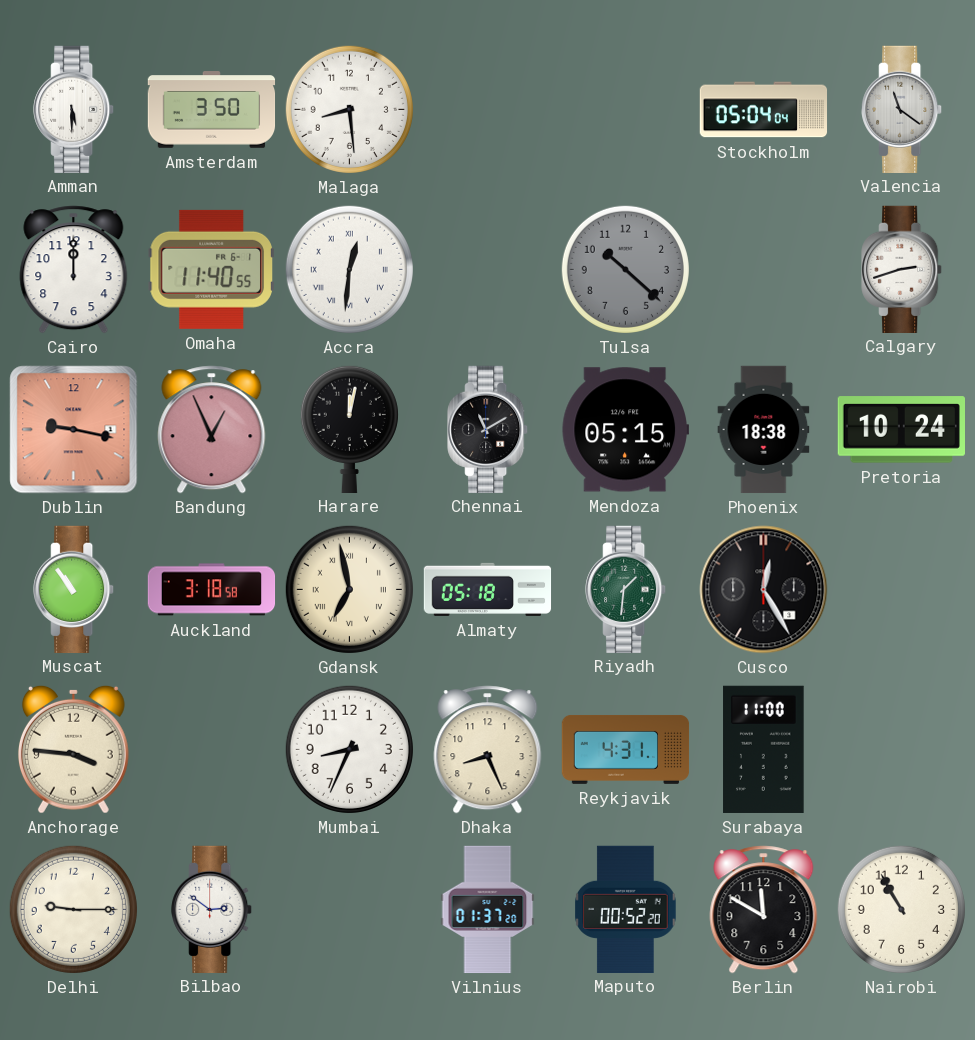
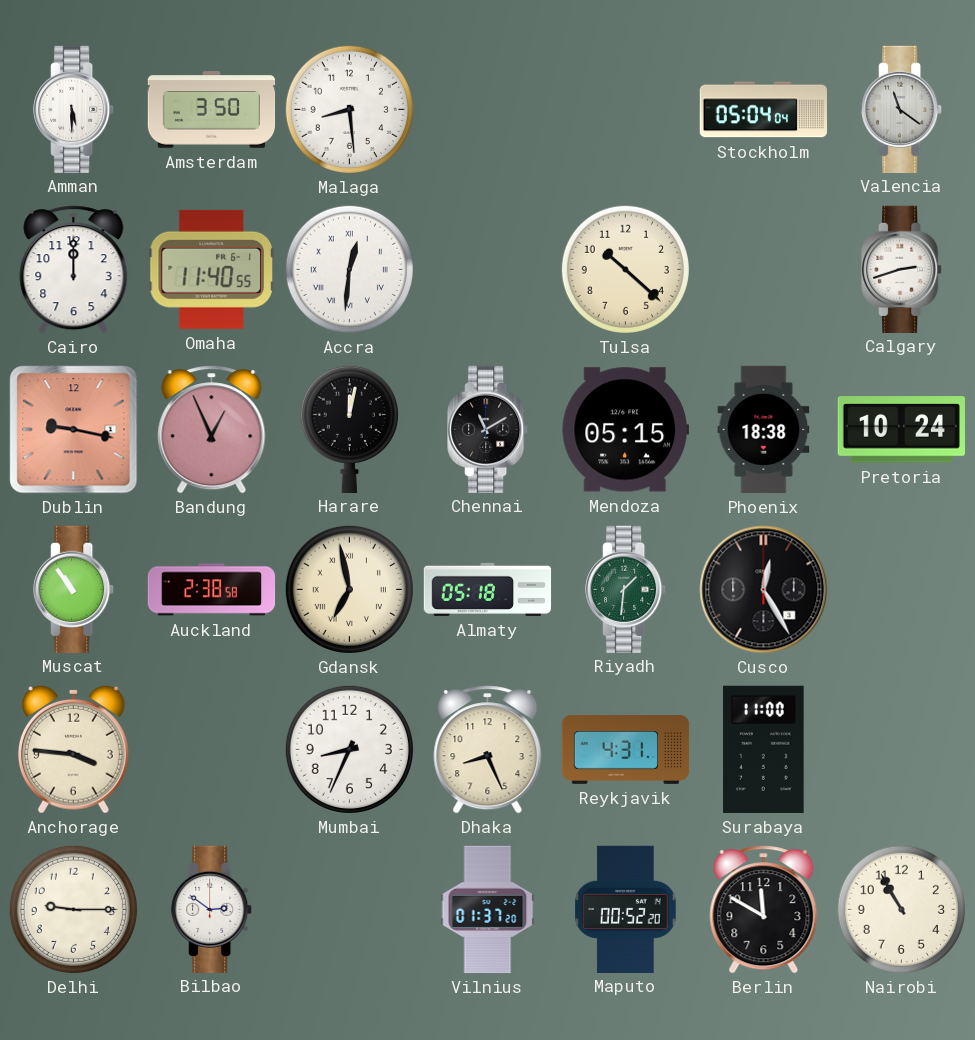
Tulsa dial: grey -> cream (625, 269)
Auckland: 3:18 -> 2:38 (212, 590)
